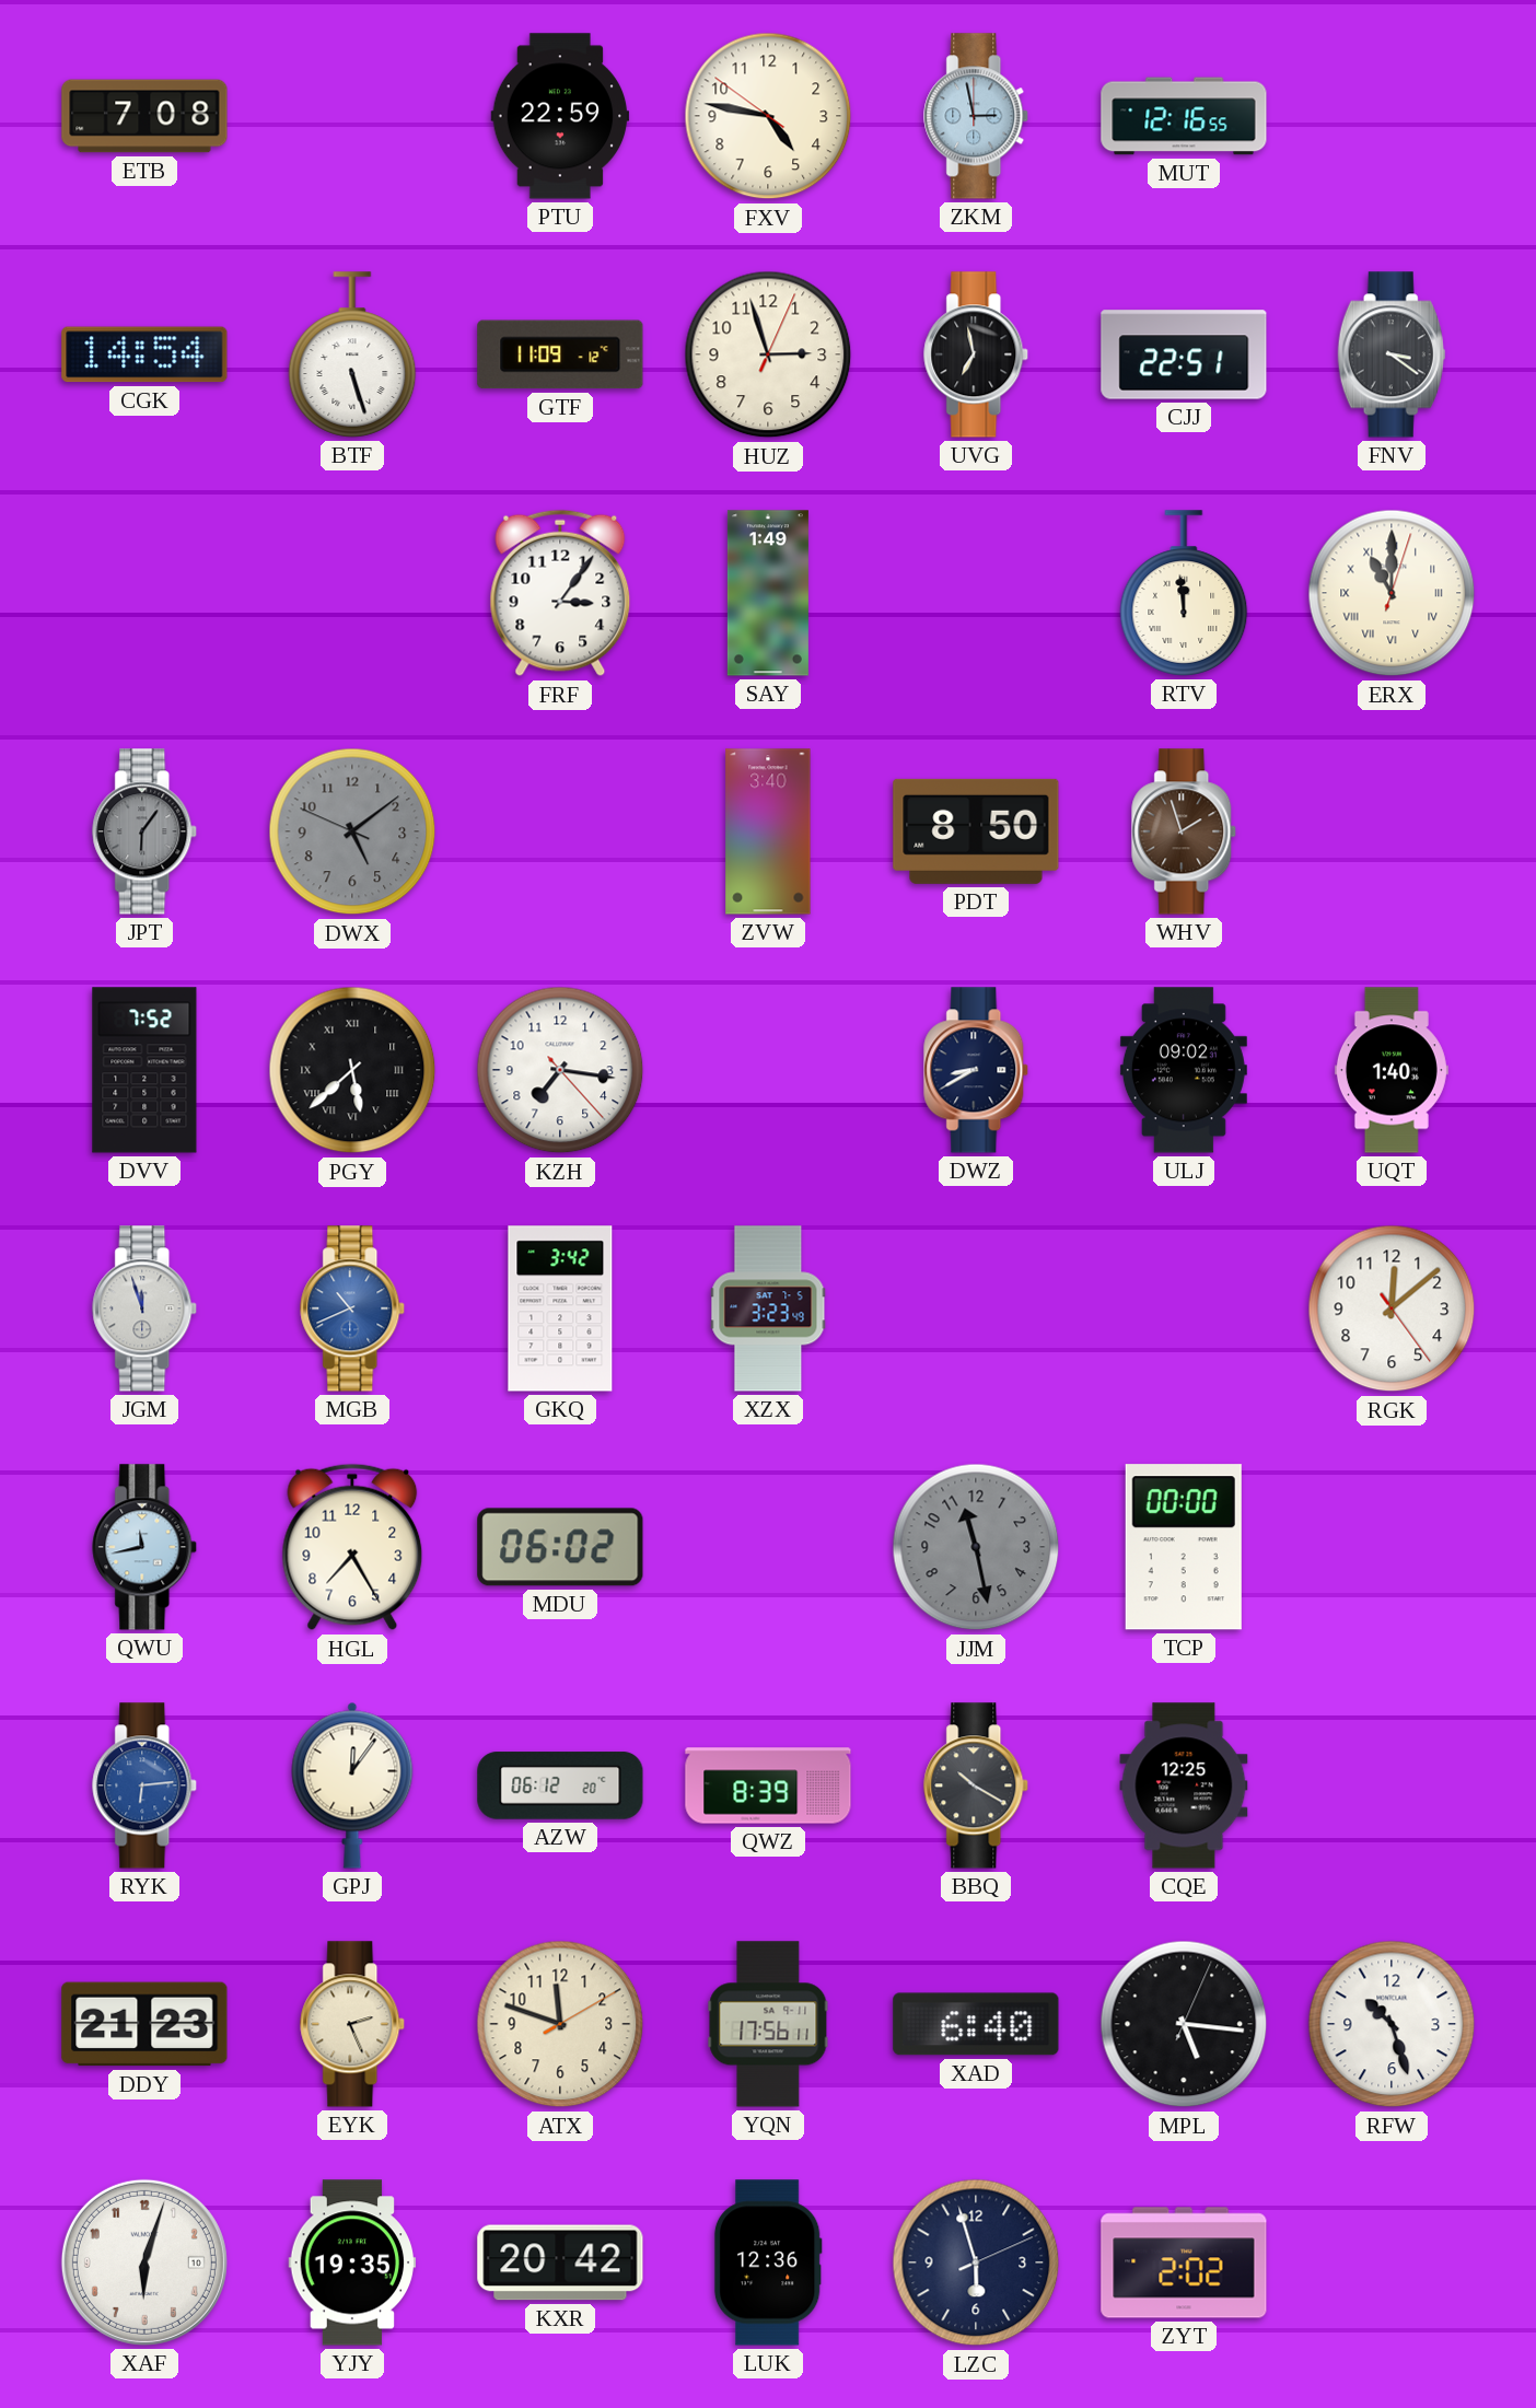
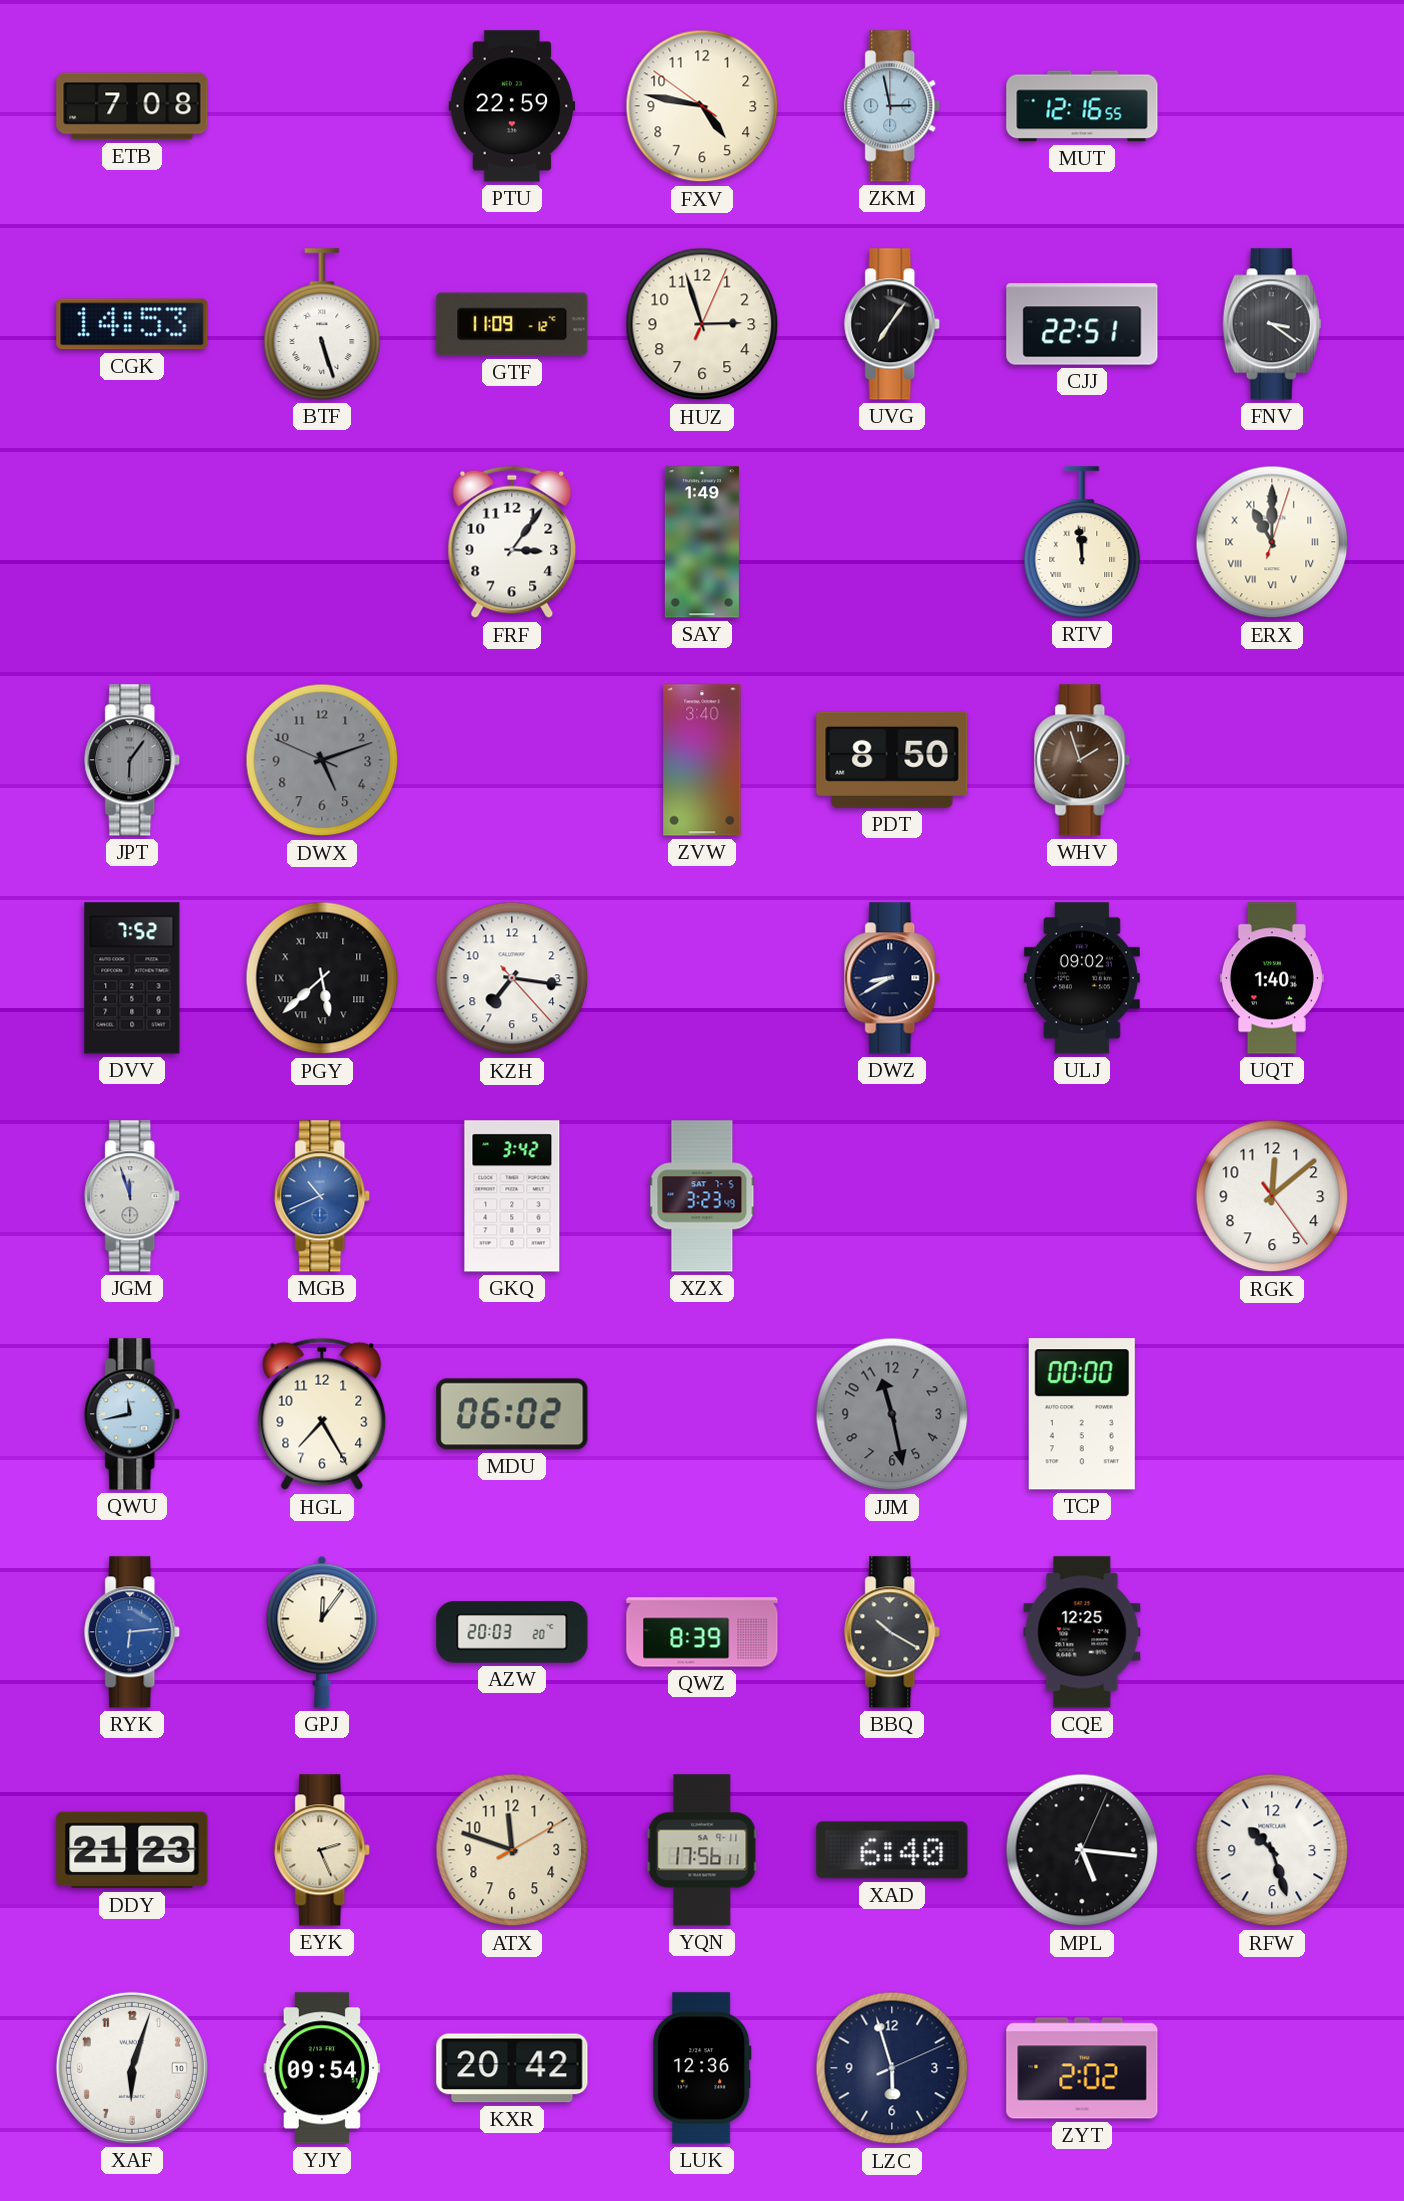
CGK: 14:54 -> 14:53 (132, 324)
UVG: 6:58 -> 7:06 (893, 324)
DWX: 5:08 -> 5:11 (322, 760)
AZW: 06:12 -> 20:03 (512, 1632)
YJY: 19:35 -> 09:54 (322, 2068)
